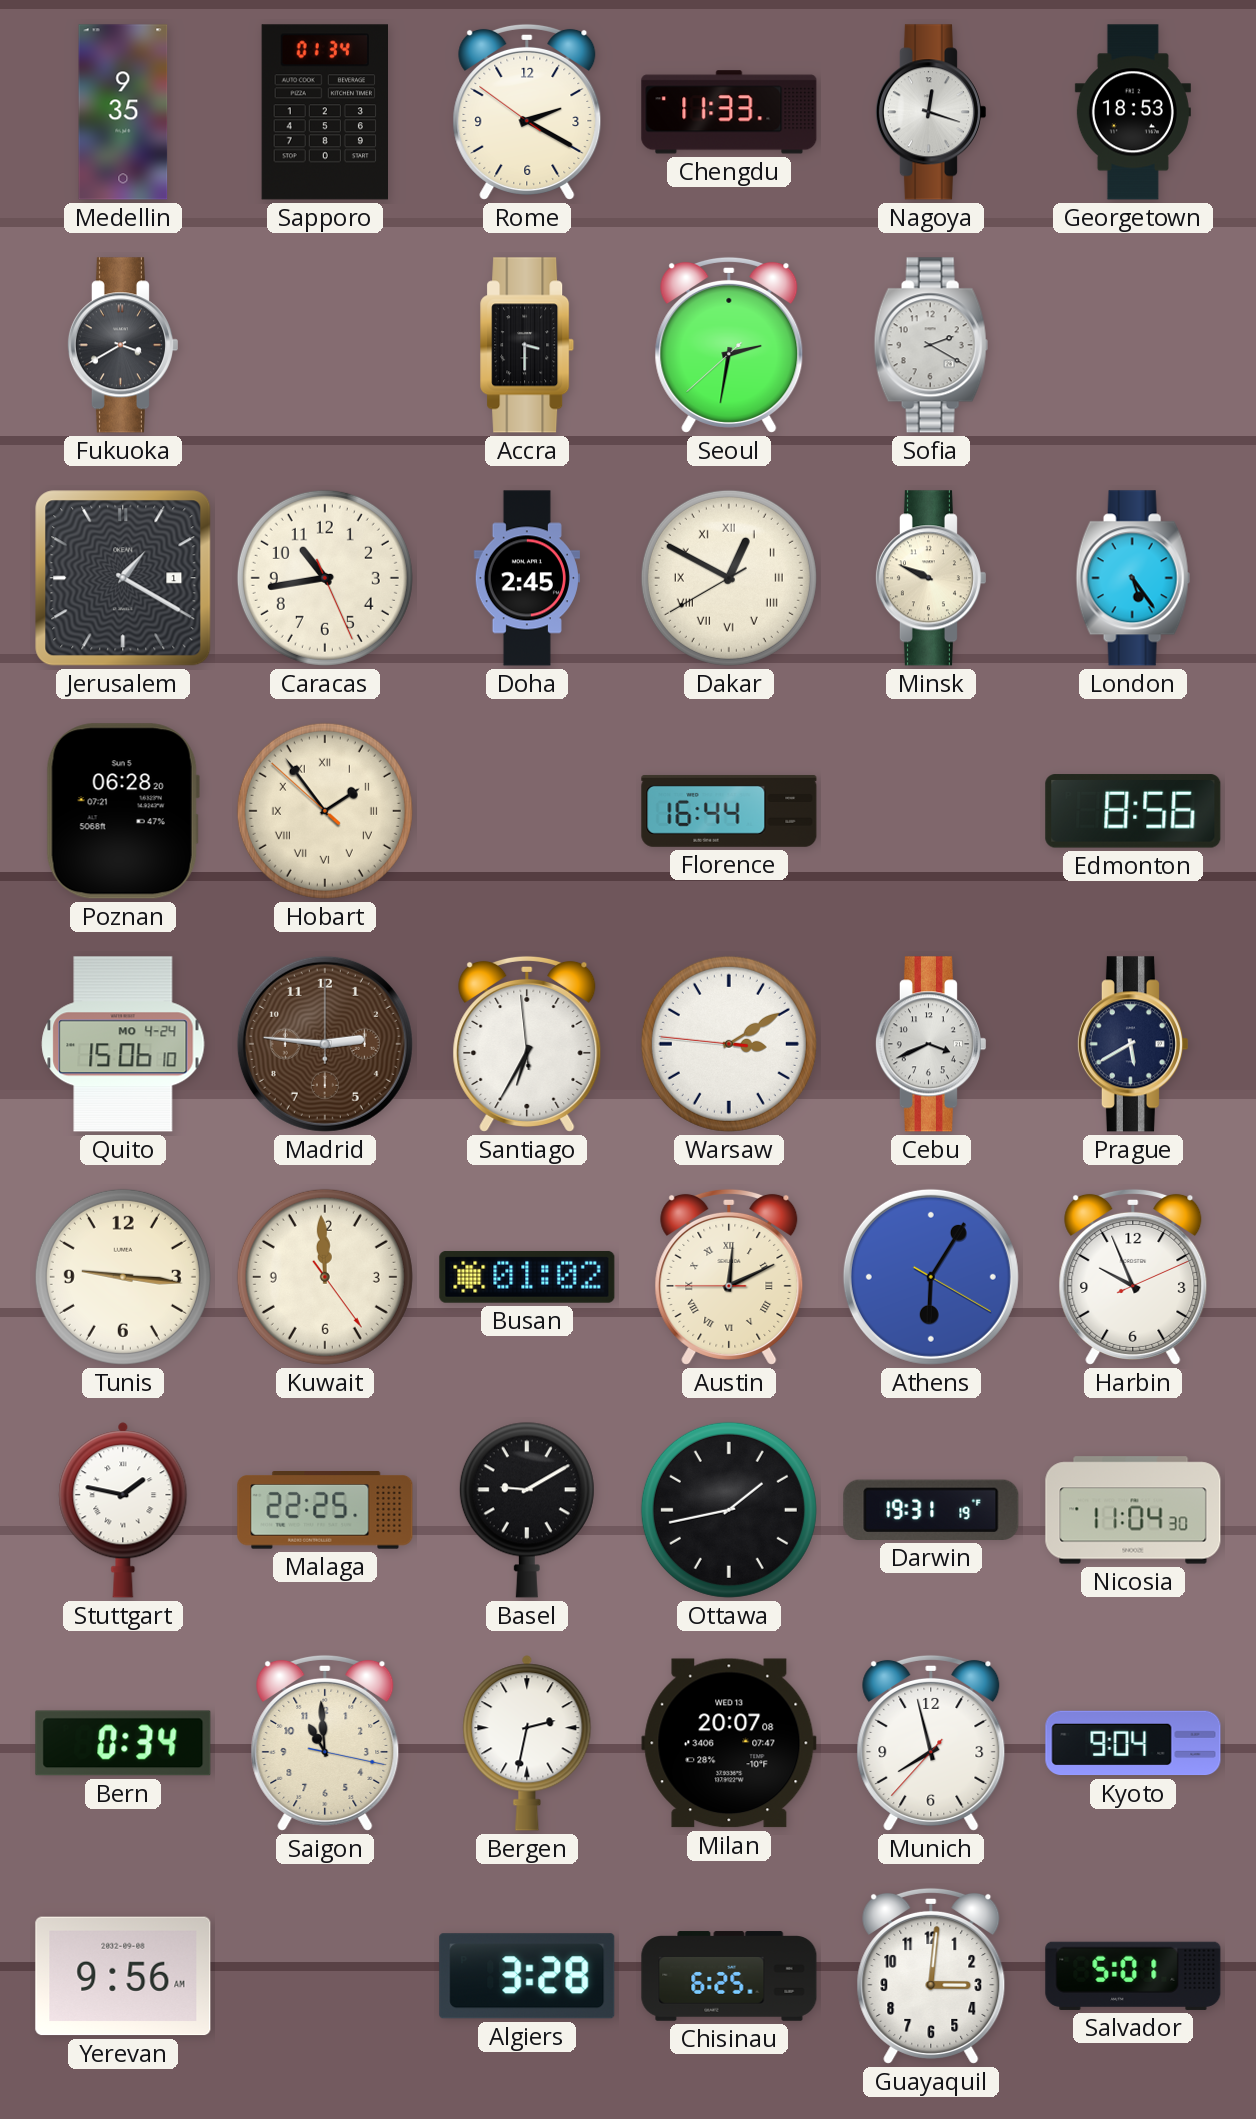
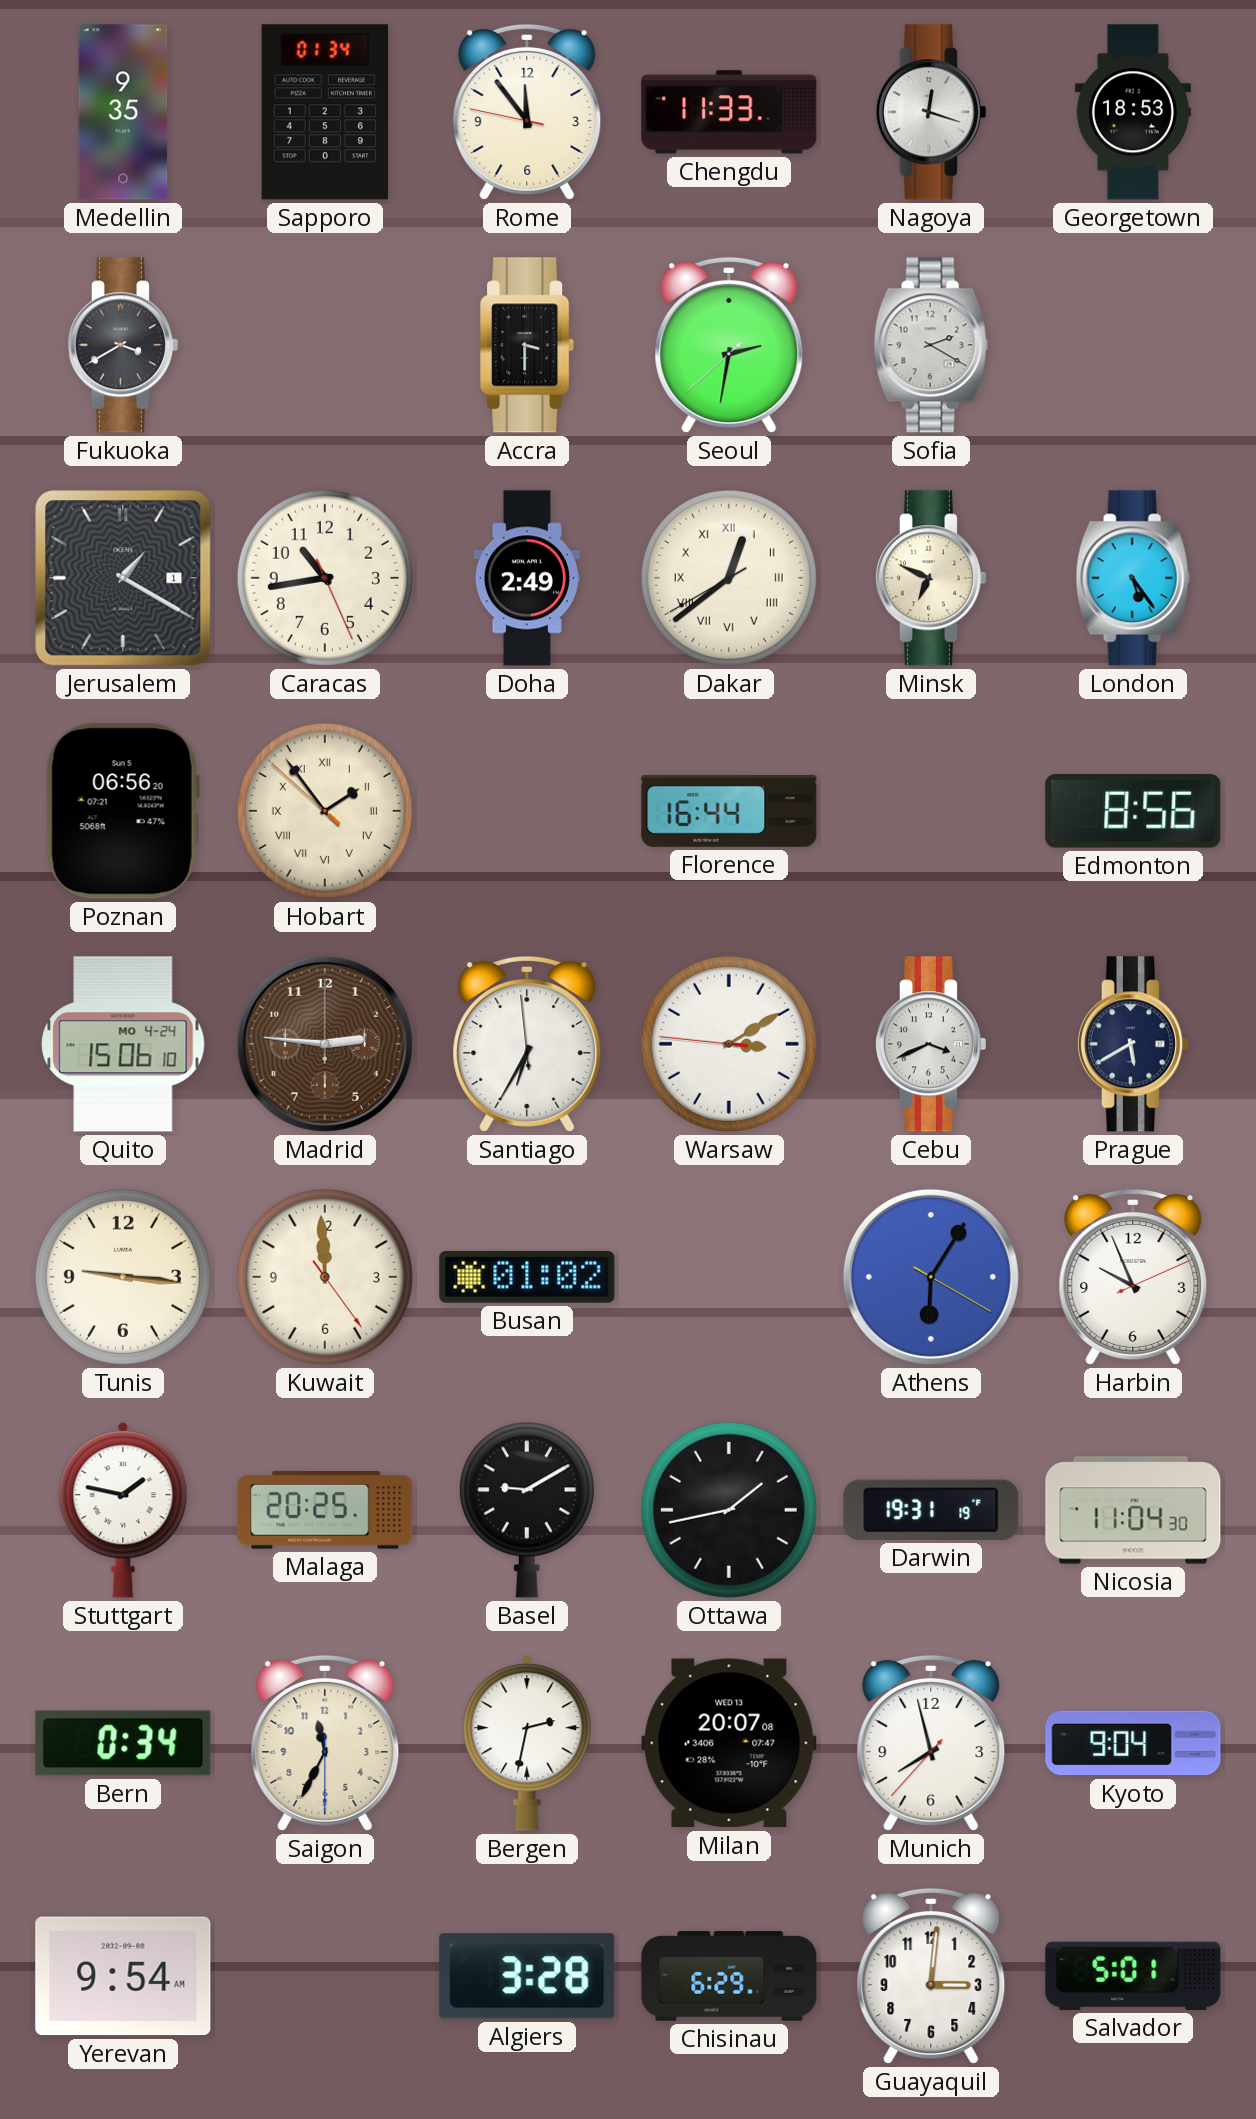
Rome: 2:19 -> 11:53 (527, 112)
Doha: 2:45 -> 2:49 (527, 578)
Dakar: 12:49 -> 12:38 (729, 578)
Minsk: 9:49 -> 6:49 (930, 578)
Poznan: 06:28 -> 06:56 (123, 811)
Austin: 12:10 -> none (729, 1277)
Malaga: 22:25 -> 20:25 (325, 1510)
Saigon: 10:59 -> 11:34 (325, 1743)
Yerevan: 9:56 -> 9:54 (123, 1976)
Chisinau: 6:25 -> 6:29 (729, 1976)
